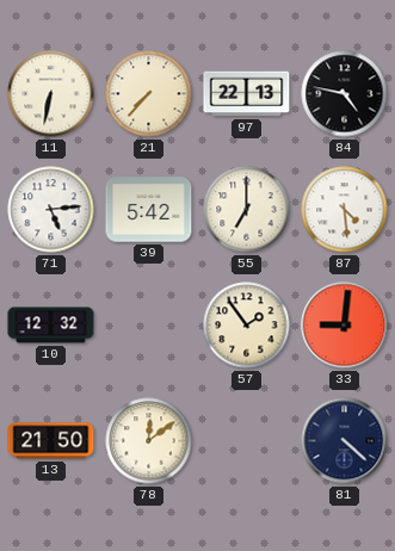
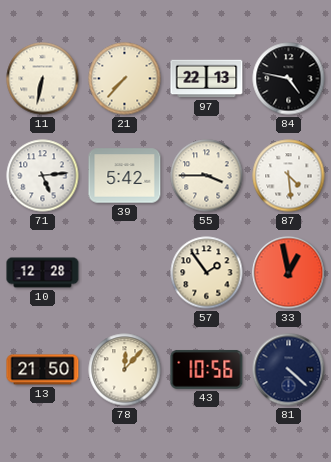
55: 7:00 -> 3:45 (207, 176)
10: 12:32 -> 12:28 (43, 273)
33: 9:01 -> 12:58 (289, 273)
78: 12:09 -> 12:07 (125, 370)
43: none -> 10:56 (207, 369)
